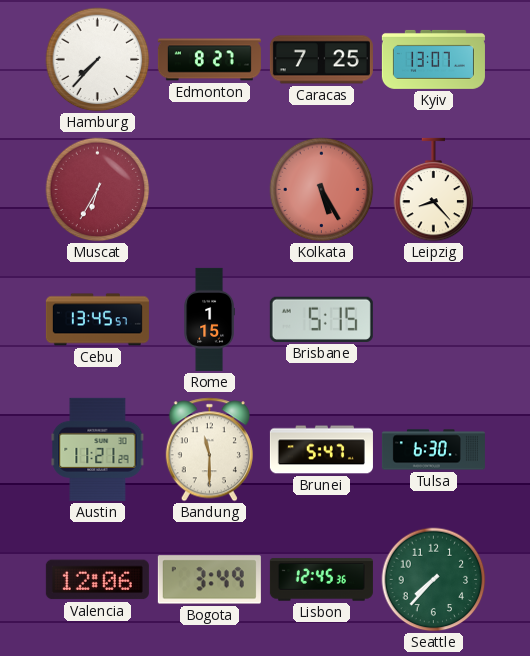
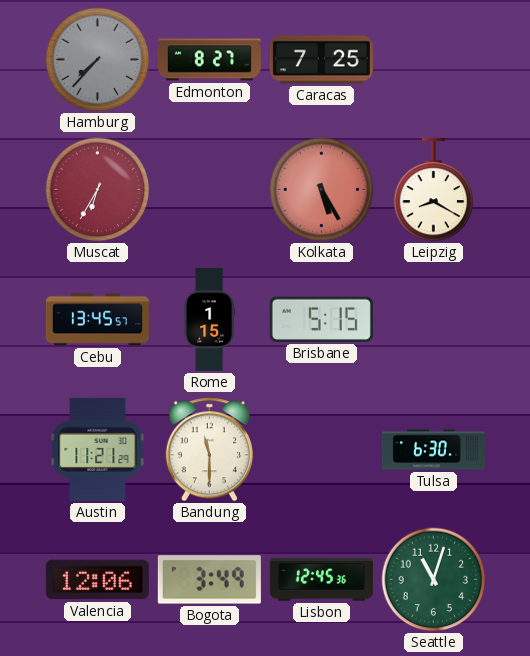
Hamburg dial: white -> grey (98, 60)
Kyiv: 13:07 -> none (433, 59)
Leipzig: 8:23 -> 8:20 (434, 190)
Brunei: 5:47 -> none (321, 450)
Seattle: 7:37 -> 11:03 (434, 580)
